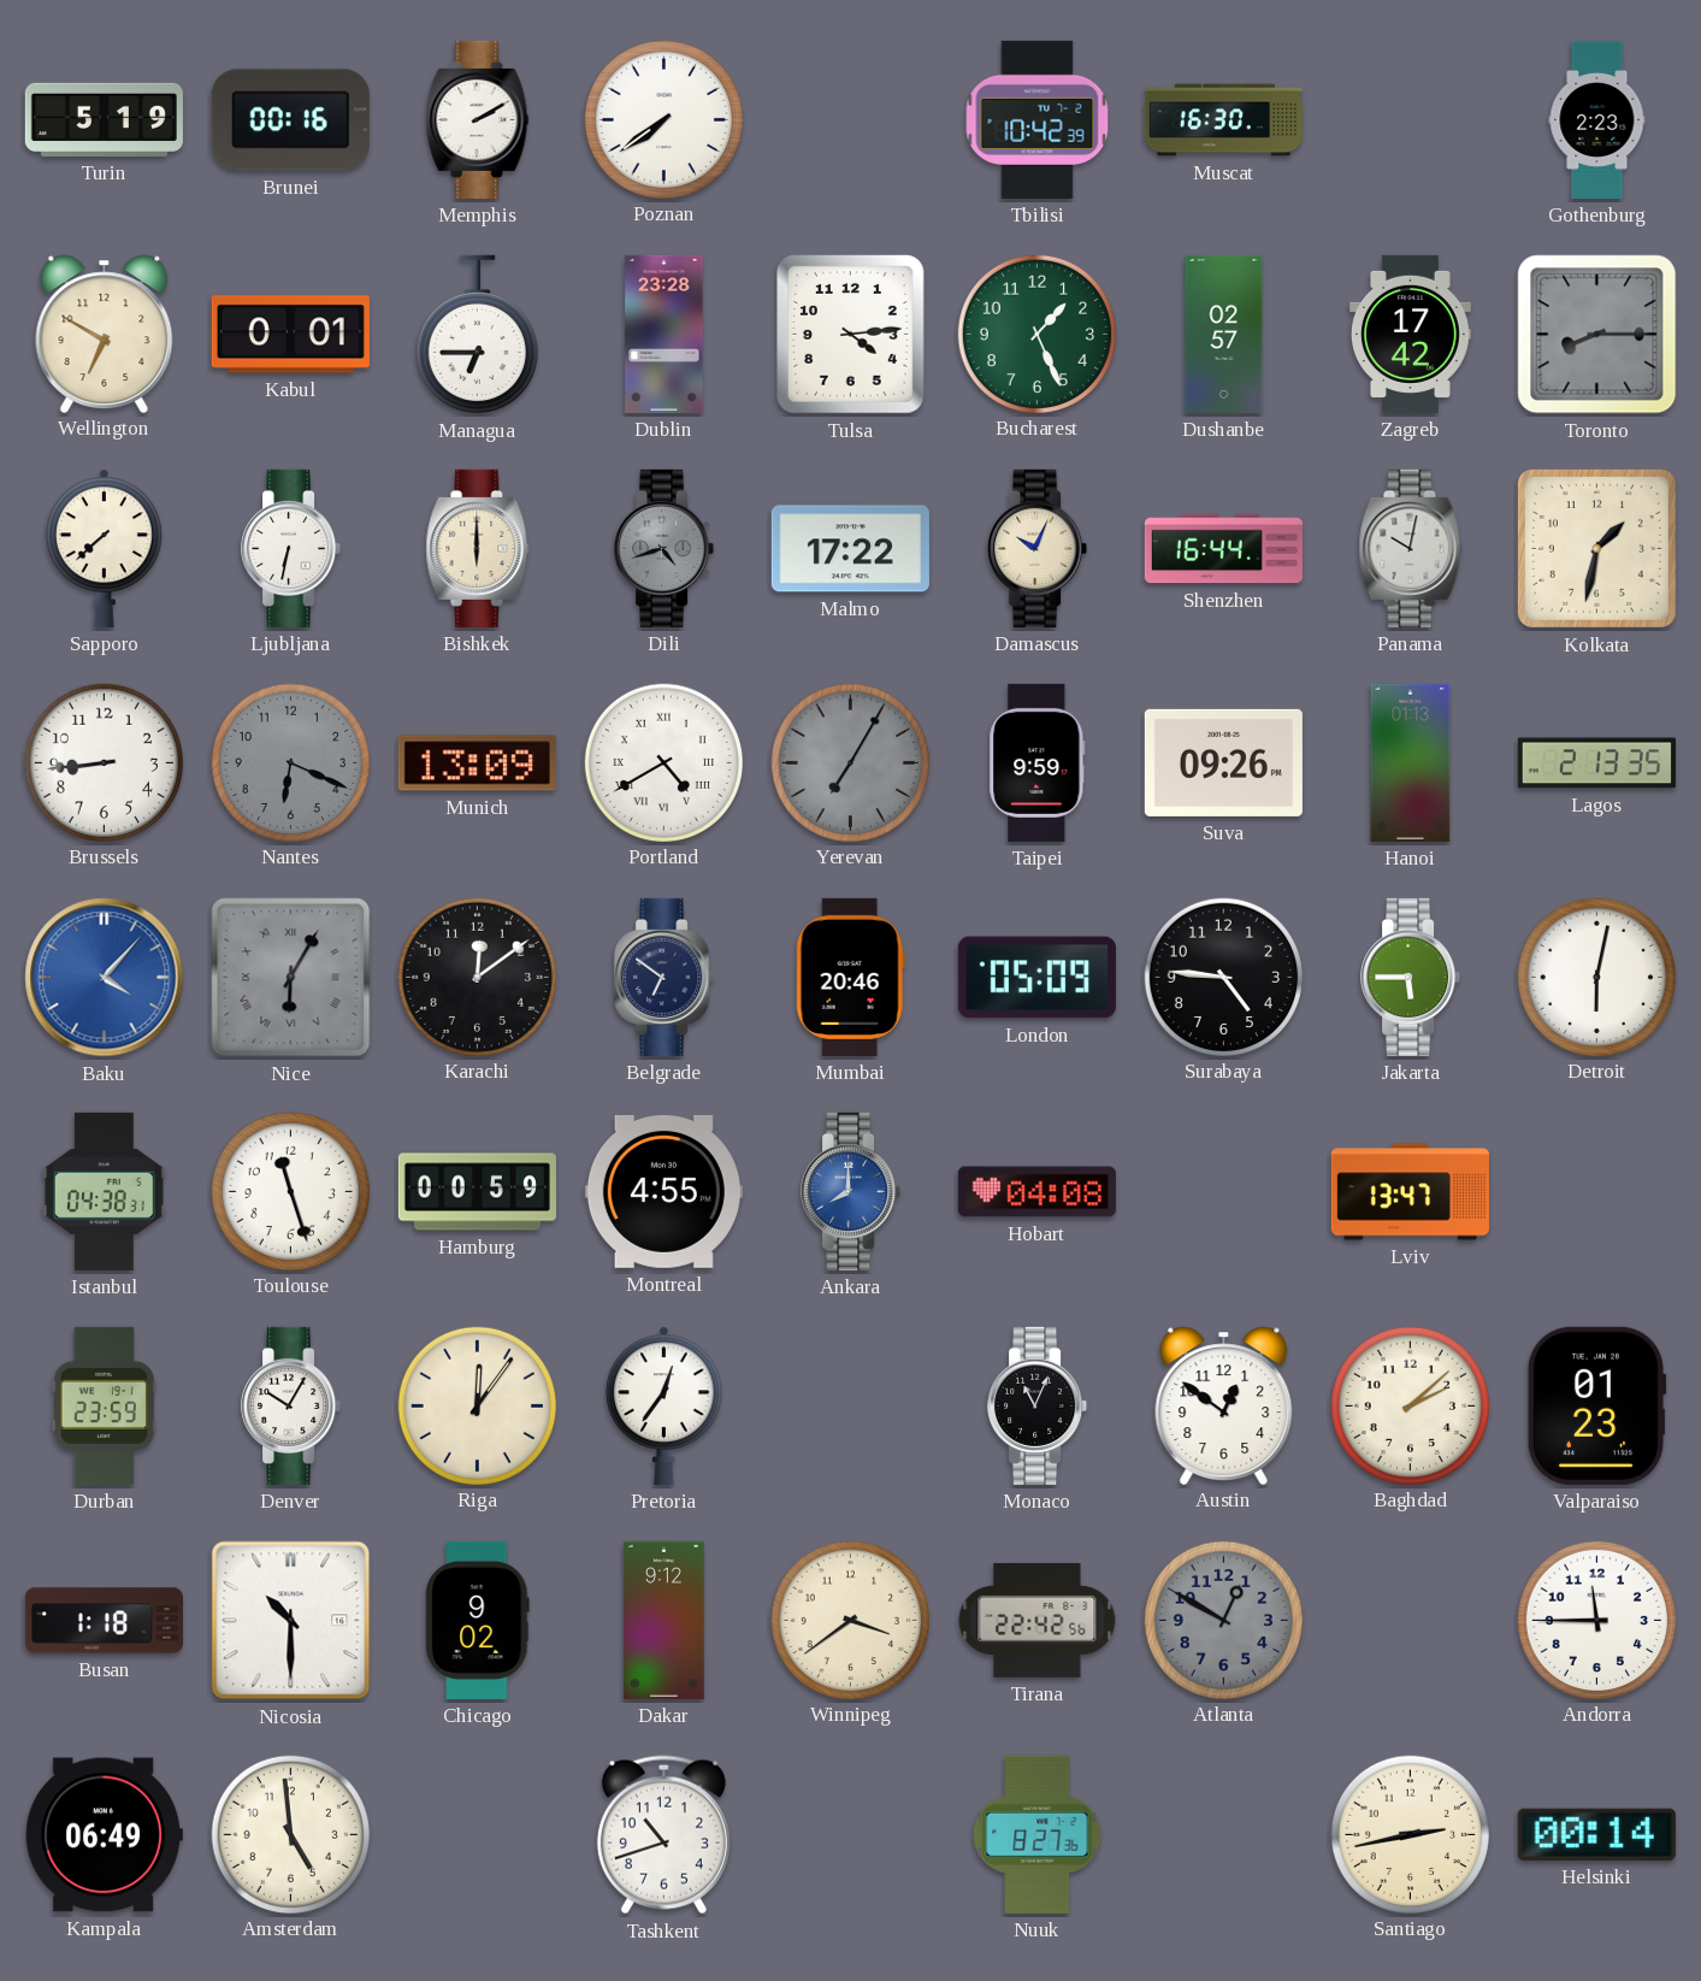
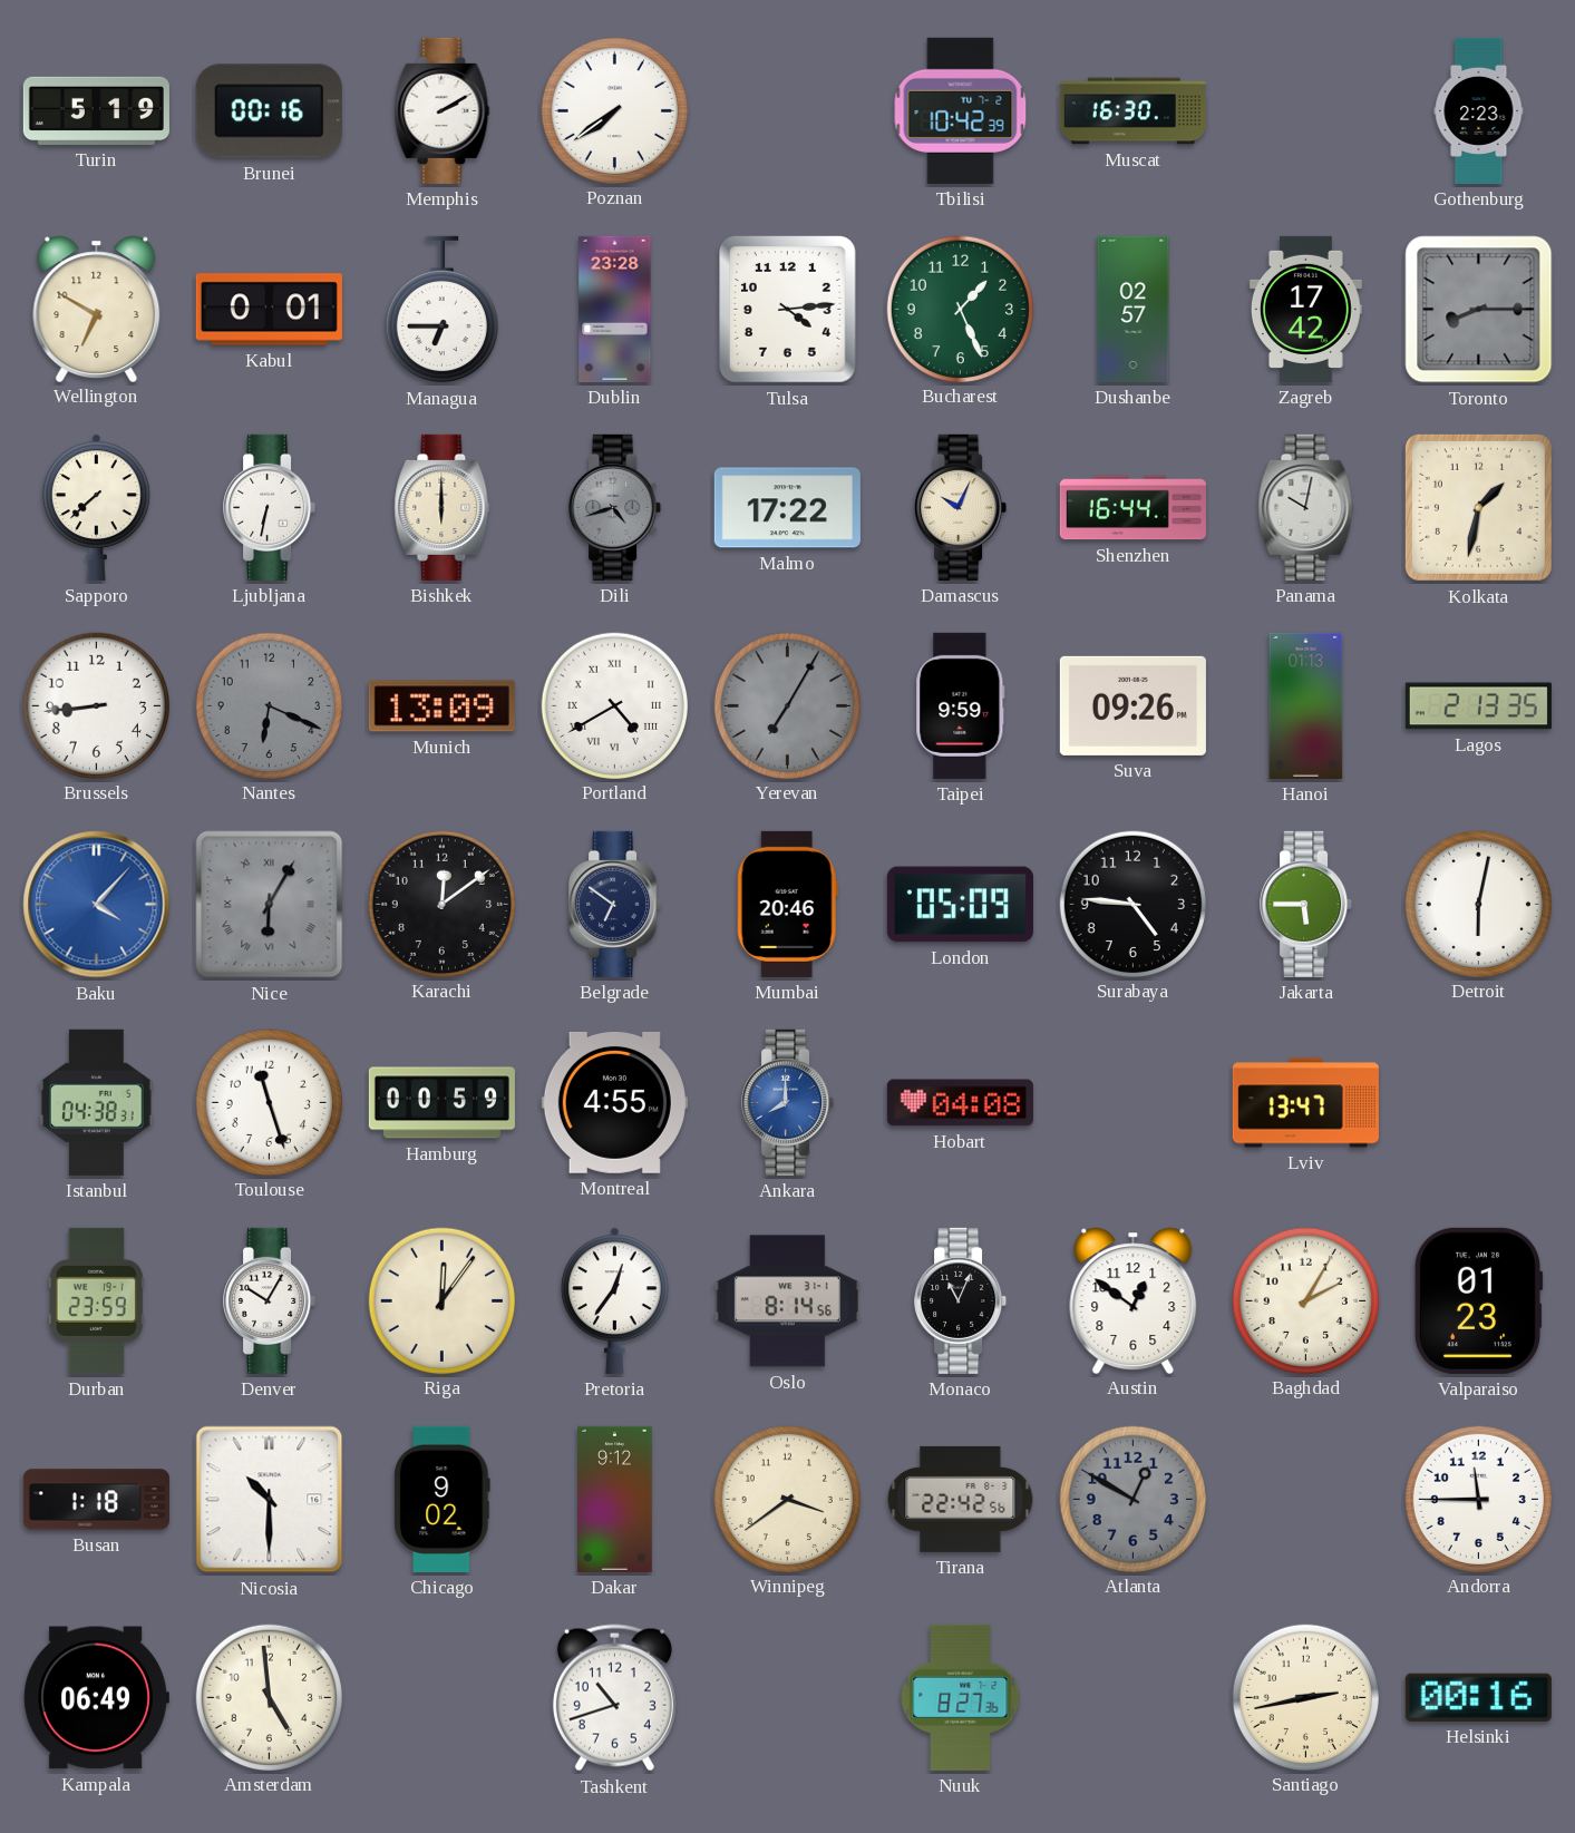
Oslo: none -> 8:14 (787, 1301)
Baghdad: 2:08 -> 2:05 (1305, 1300)
Helsinki: 00:14 -> 00:16 (1478, 1697)
